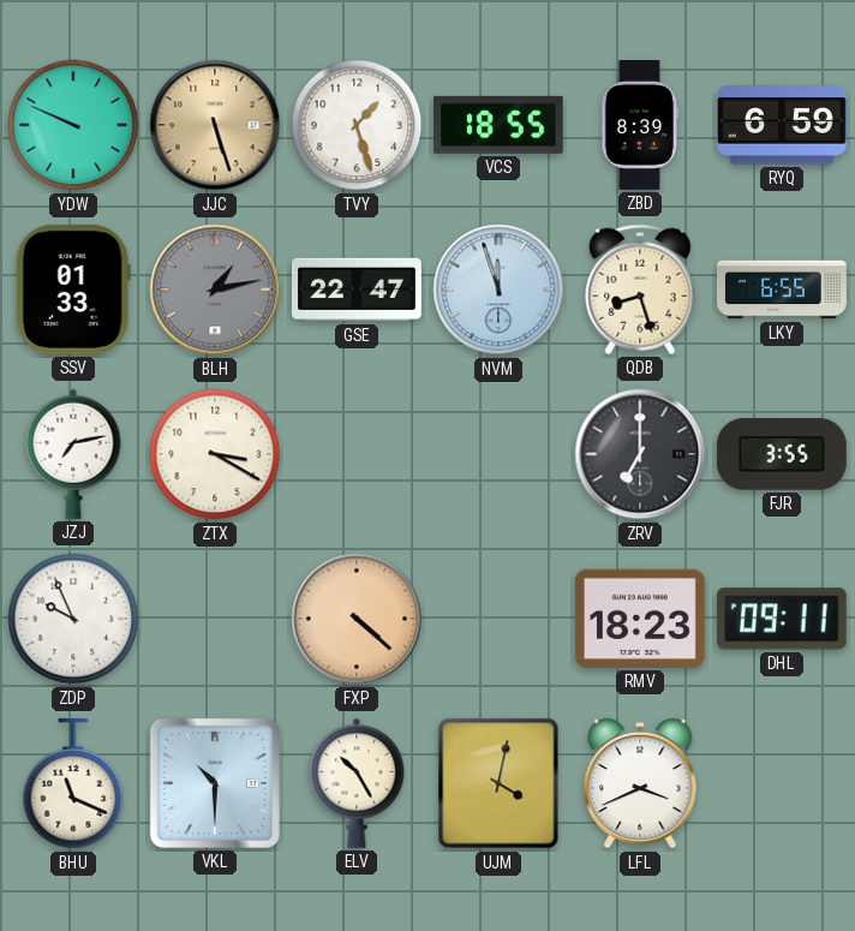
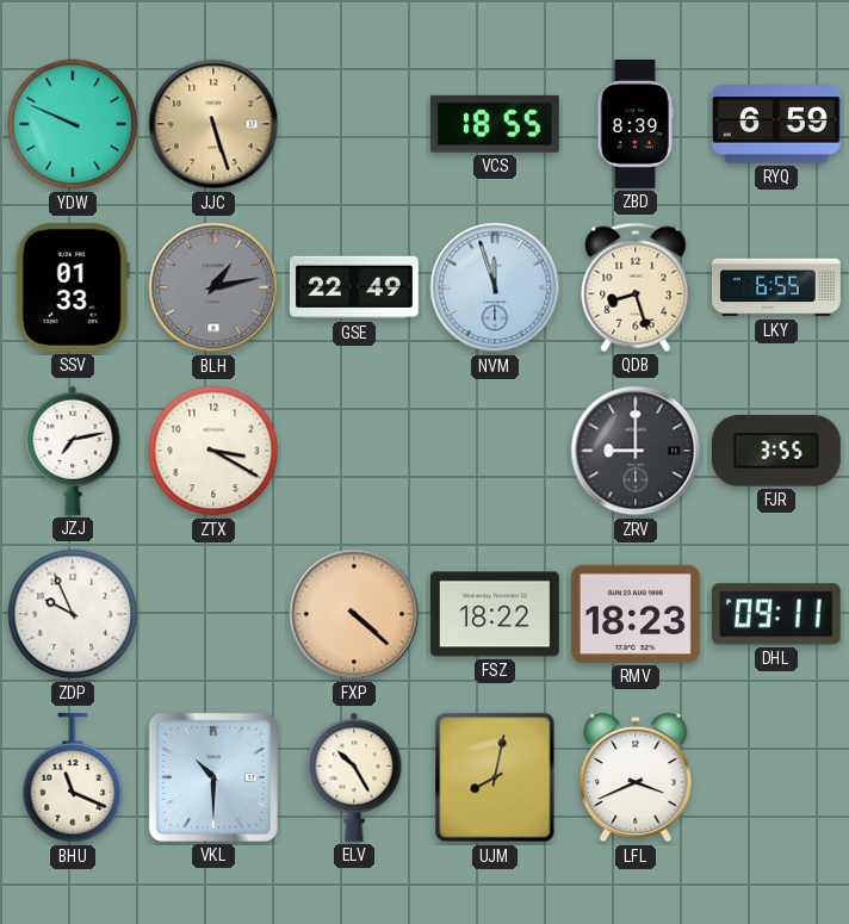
TVY: 1:27 -> none (357, 125)
GSE: 22:47 -> 22:49 (354, 287)
ZRV: 7:00 -> 9:00 (636, 451)
FSZ: none -> 18:22 (495, 614)
UJM: 4:02 -> 8:02 (495, 777)
